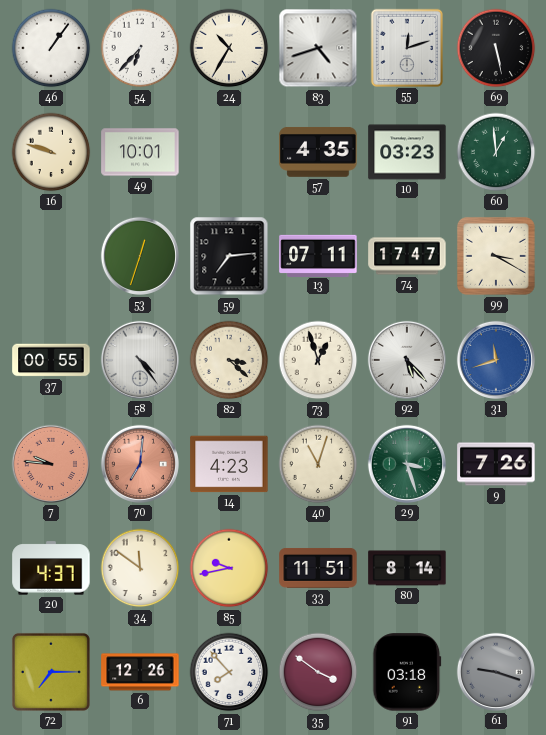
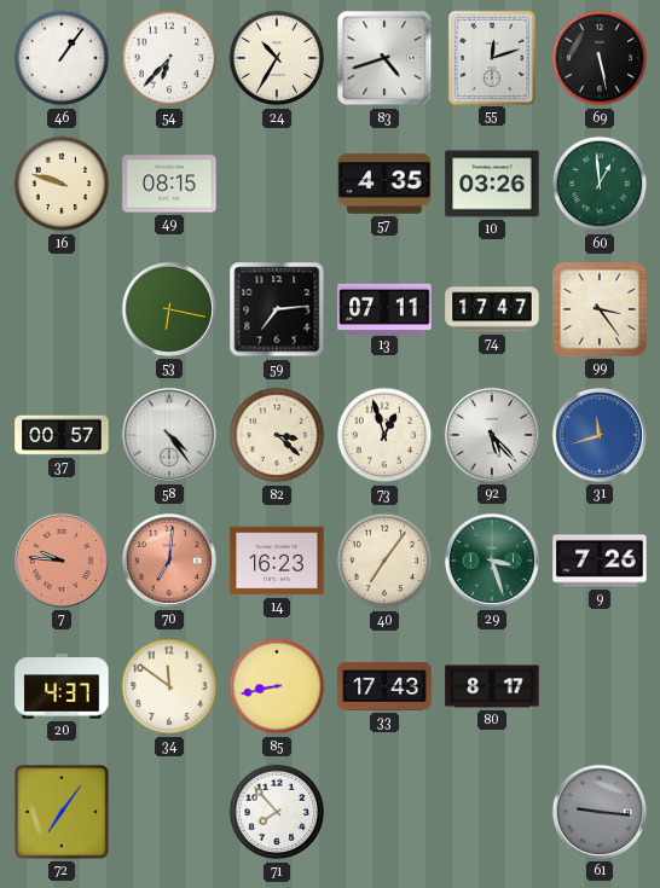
49: 10:01 -> 08:15 (169, 184)
10: 03:23 -> 03:26 (492, 184)
53: 12:33 -> 6:17 (169, 309)
99: 3:20 -> 3:24 (600, 309)
37: 00:55 -> 00:57 (62, 435)
14: 4:23 -> 16:23 (277, 561)
40: 11:03 -> 7:06 (384, 561)
85: 9:43 -> 8:43 (277, 686)
33: 11:51 -> 17:43 (384, 686)
80: 8:14 -> 8:17 (492, 686)
72: 7:15 -> 7:06 (62, 812)
6: 12:26 -> none (140, 672)
35: 3:51 -> none (318, 672)
91: 03:18 -> none (407, 672)
61: 9:18 -> 9:16 (600, 812)
